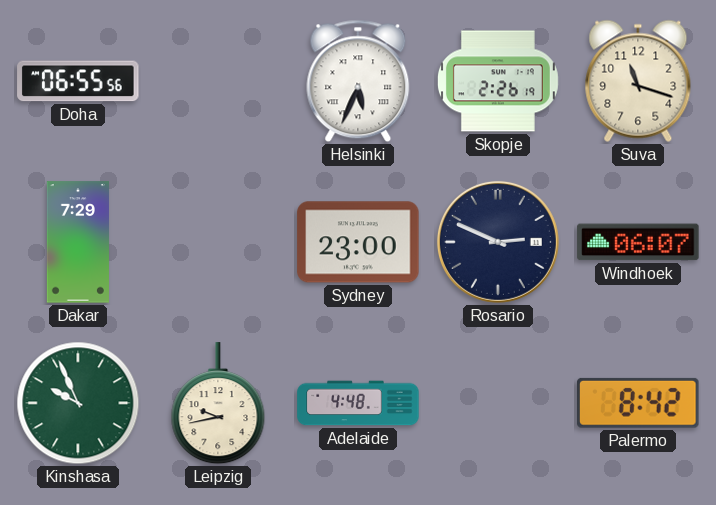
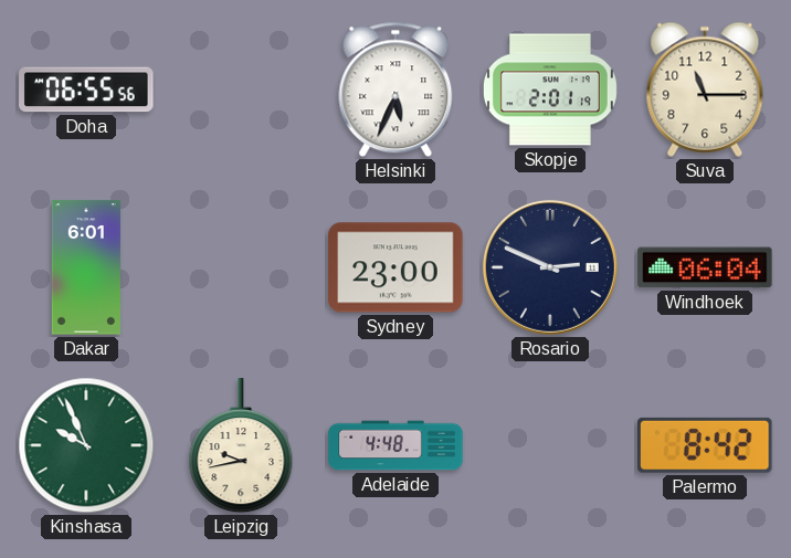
Skopje: 2:26 -> 2:01 (550, 90)
Suva: 11:18 -> 11:15 (705, 90)
Dakar: 7:29 -> 6:01 (86, 267)
Windhoek: 06:07 -> 06:04 (705, 267)
